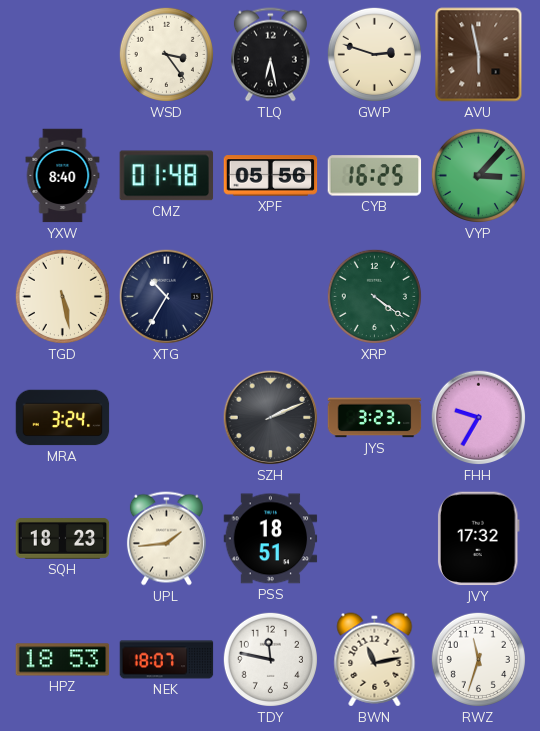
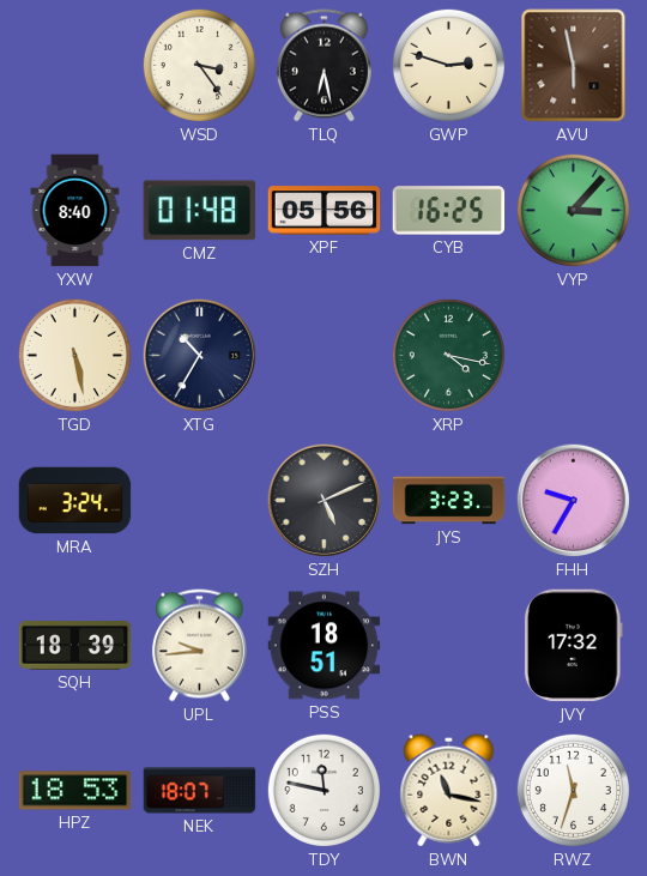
XRP: 4:21 -> 4:17 (448, 355)
SZH: 2:11 -> 5:11 (325, 501)
SQH: 18:23 -> 18:39 (75, 646)
UPL: 1:44 -> 9:44 (199, 646)
BWN: 11:13 -> 11:17 (449, 791)
